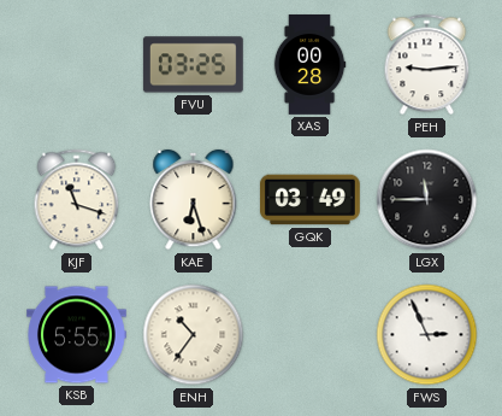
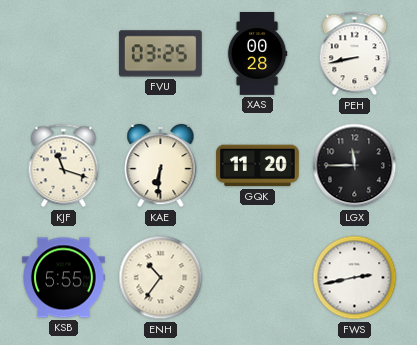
PEH: 9:14 -> 8:43 (355, 54)
KAE: 6:27 -> 6:31 (161, 166)
GQK: 03:49 -> 11:20 (257, 166)
FWS: 2:56 -> 2:43 (355, 278)
